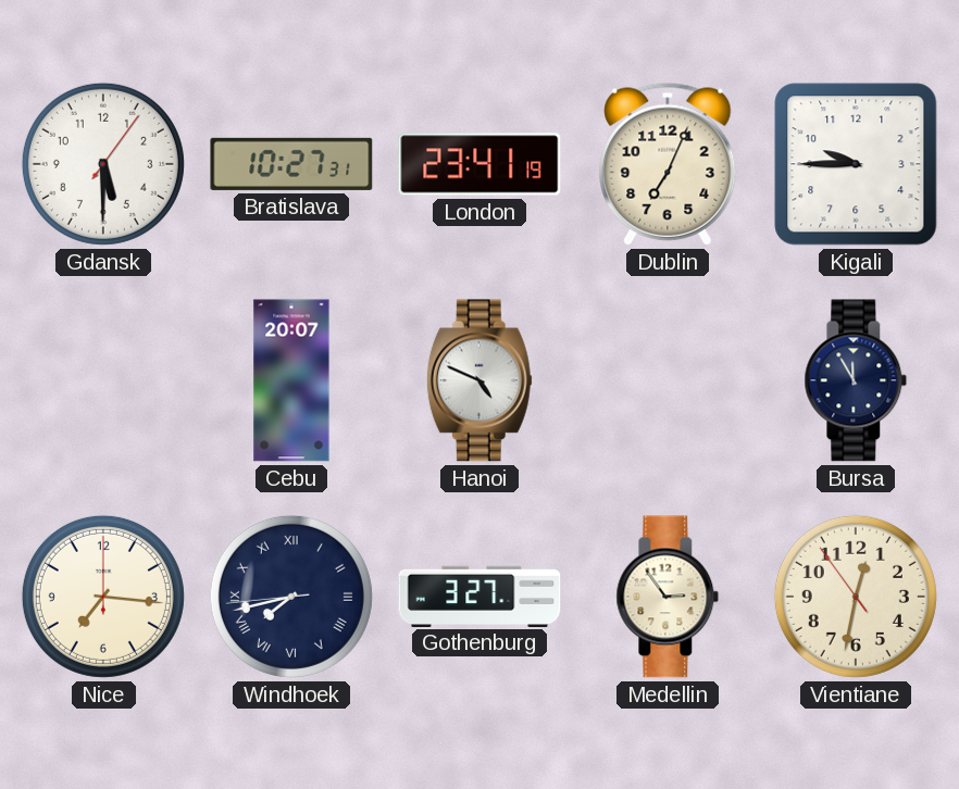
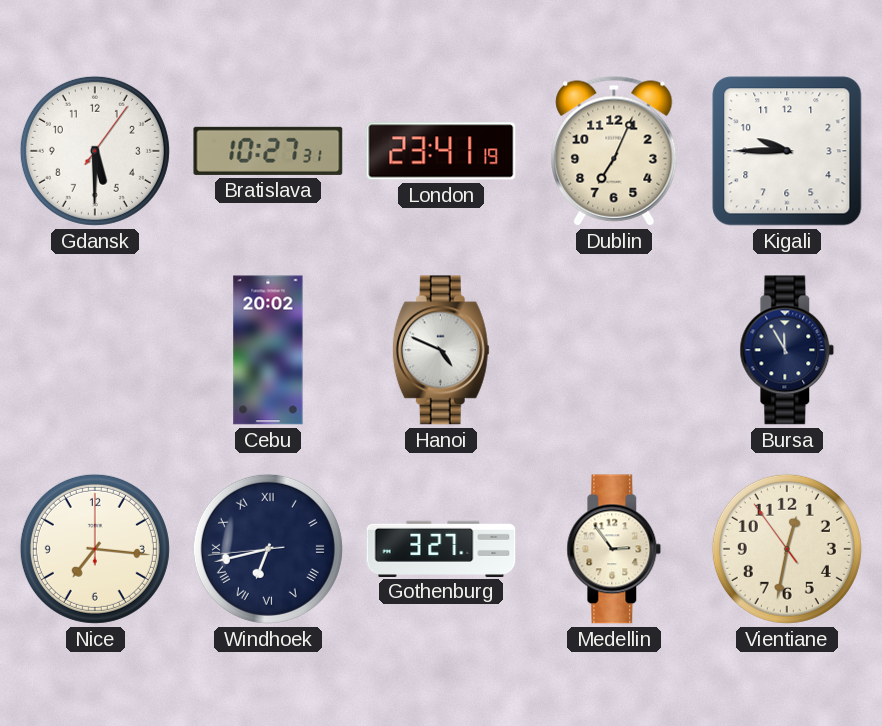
Cebu: 20:07 -> 20:02 (268, 350)
Windhoek: 7:42 -> 6:42 (268, 549)
